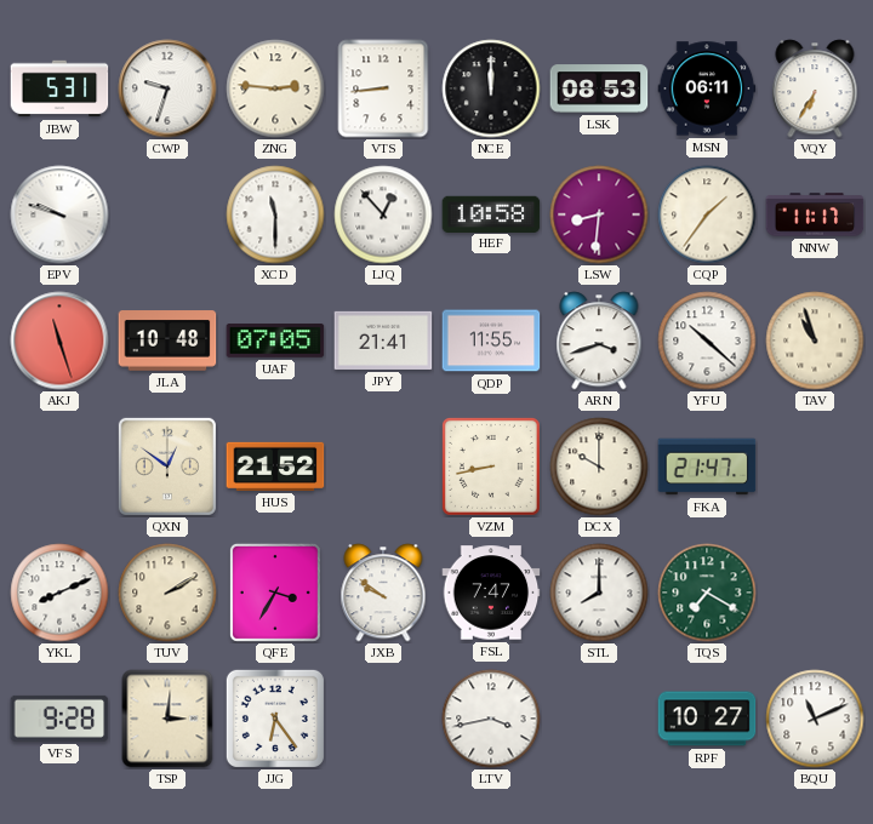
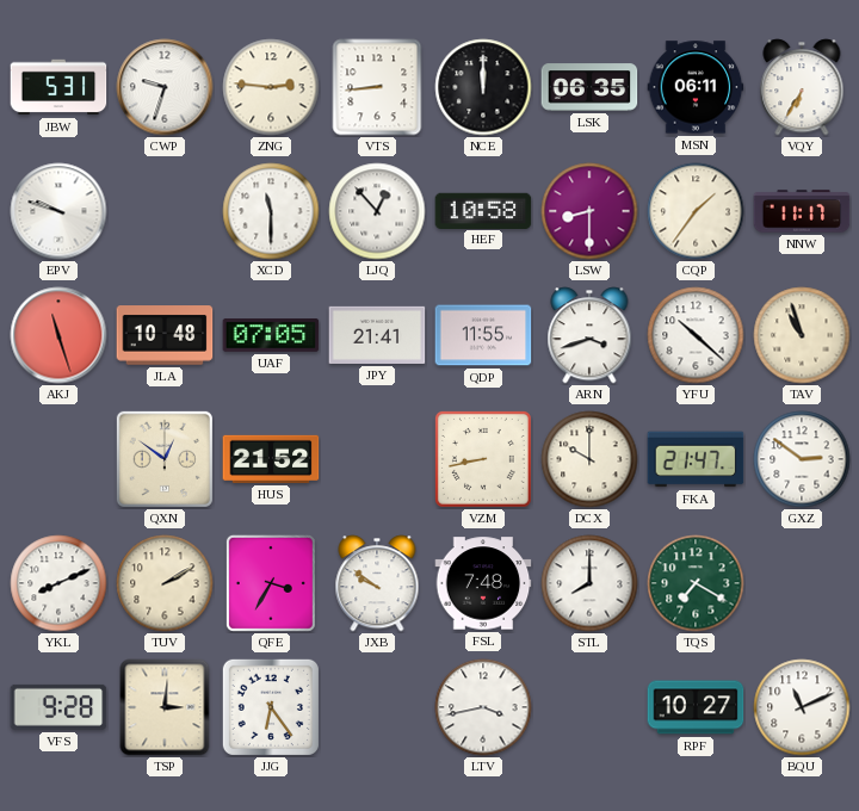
LSK: 08:53 -> 06:35 (589, 87)
LSW: 8:31 -> 8:30 (589, 211)
GXZ: none -> 2:51 (802, 459)
FSL: 7:47 -> 7:48 (483, 583)
